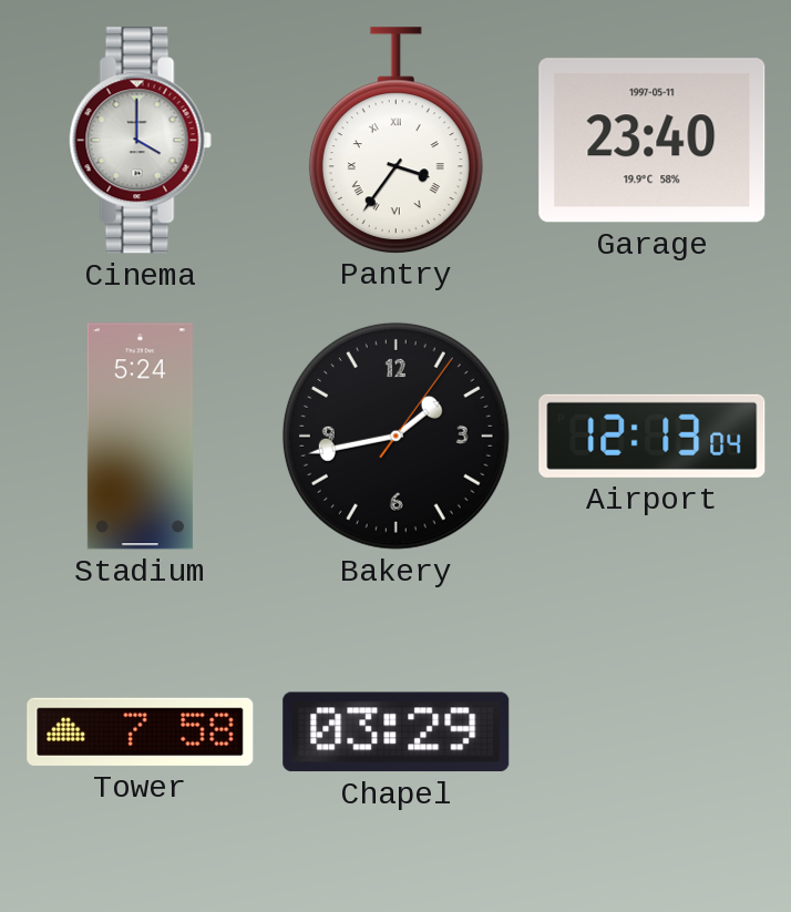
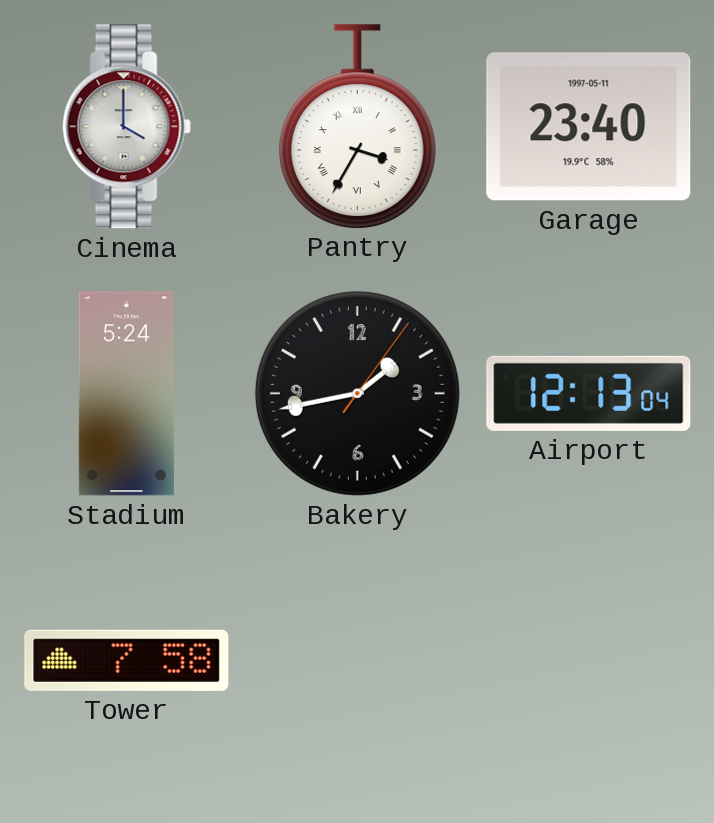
Pantry: 3:36 -> 3:35 (357, 126)
Chapel: 03:29 -> none (397, 732)
